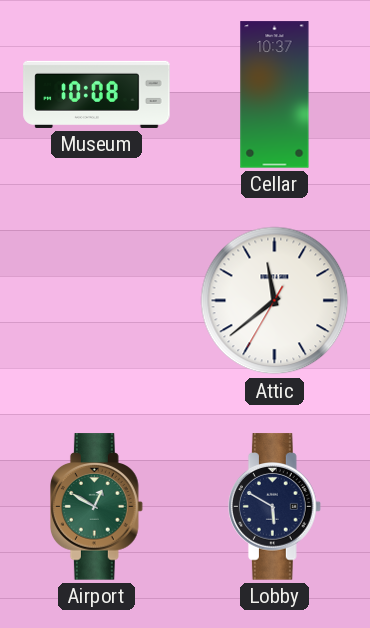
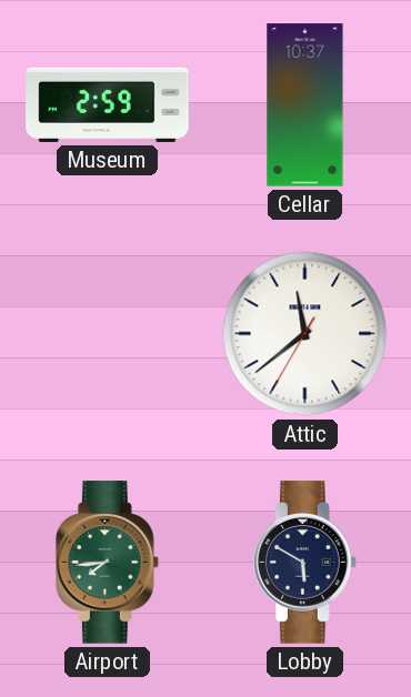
Museum: 10:08 -> 2:59 (108, 104)
Airport: 12:50 -> 7:44 (108, 563)
